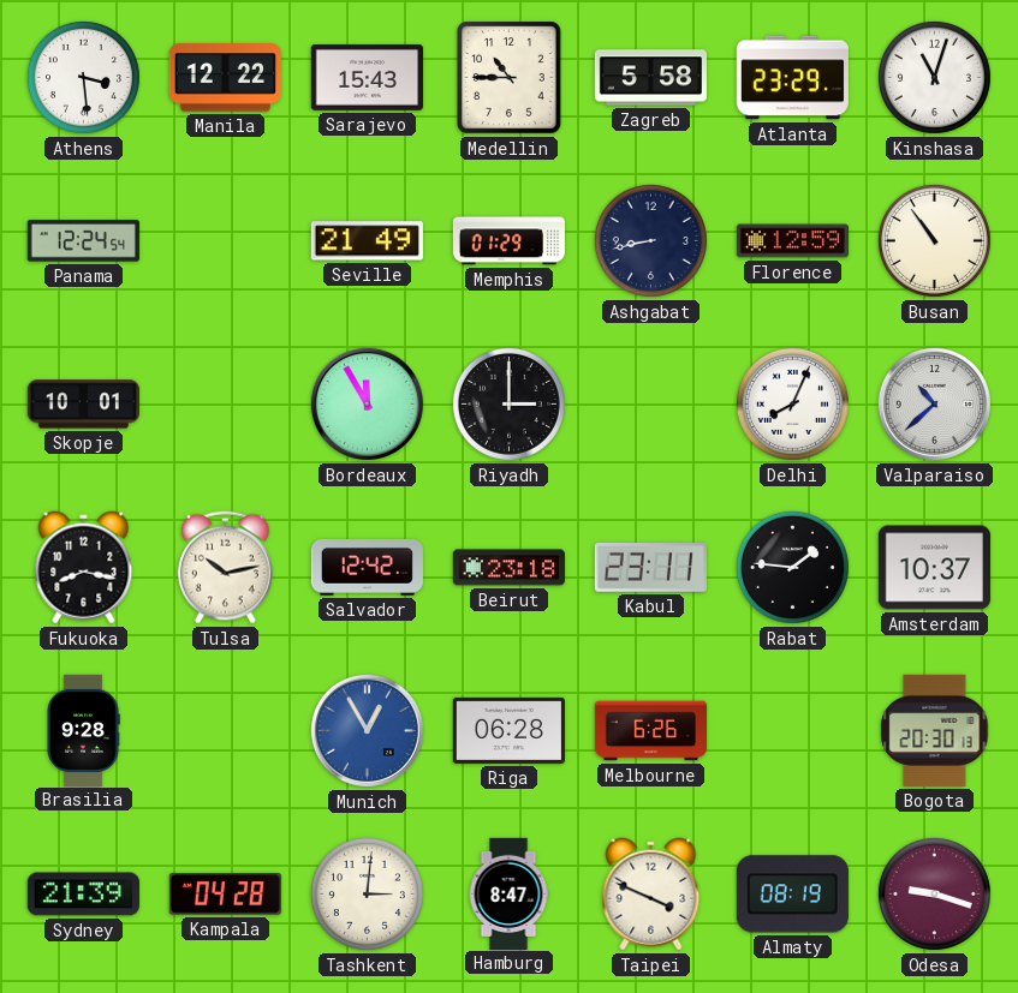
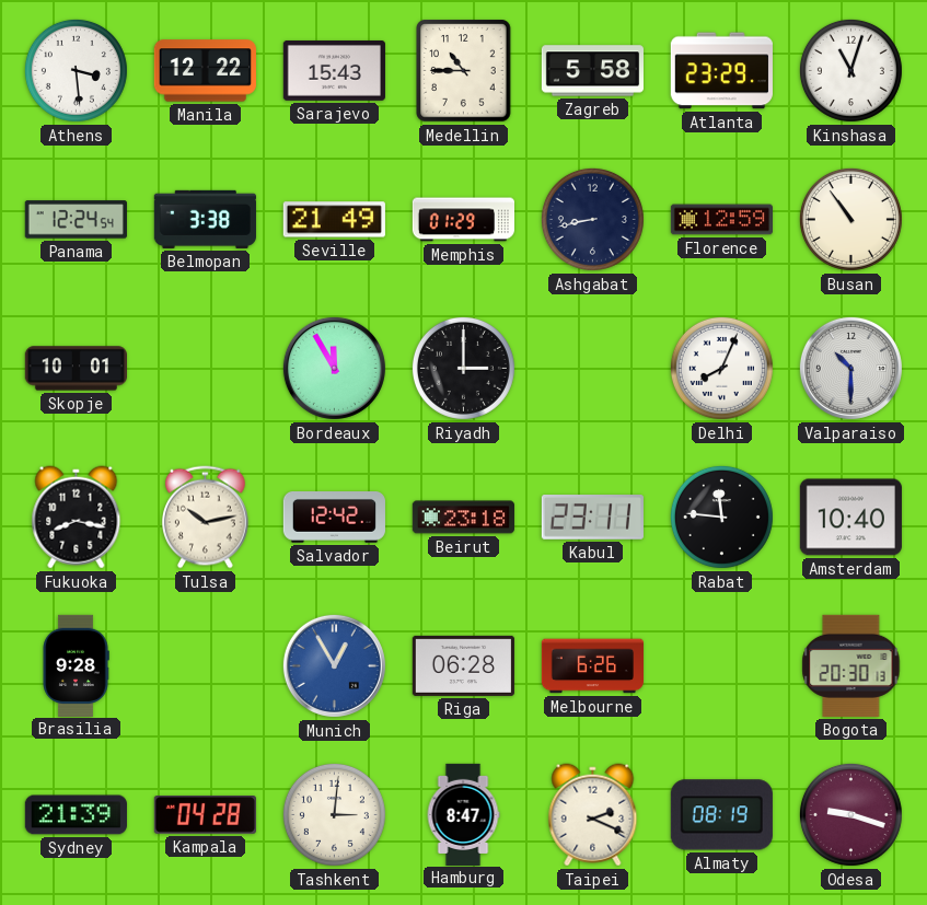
Belmopan: none -> 3:38 (205, 219)
Valparaiso: 10:38 -> 10:30 (850, 368)
Rabat: 1:46 -> 11:46 (721, 517)
Amsterdam: 10:37 -> 10:40 (850, 518)
Taipei: 3:49 -> 2:19 (593, 815)
